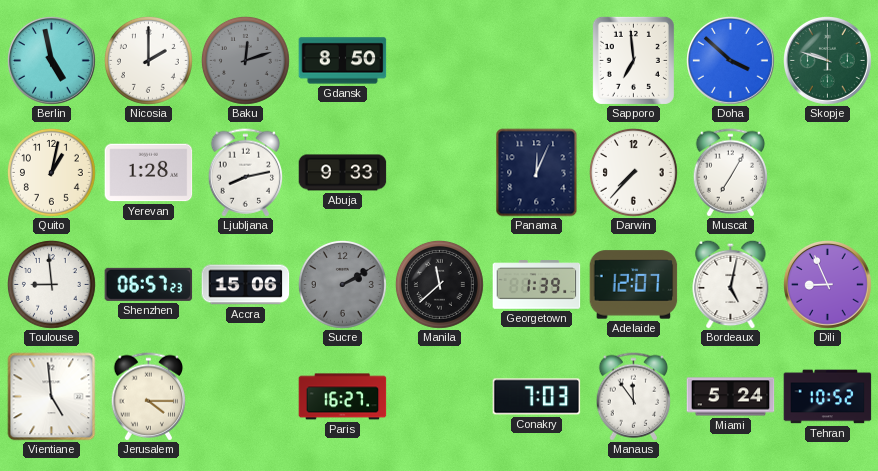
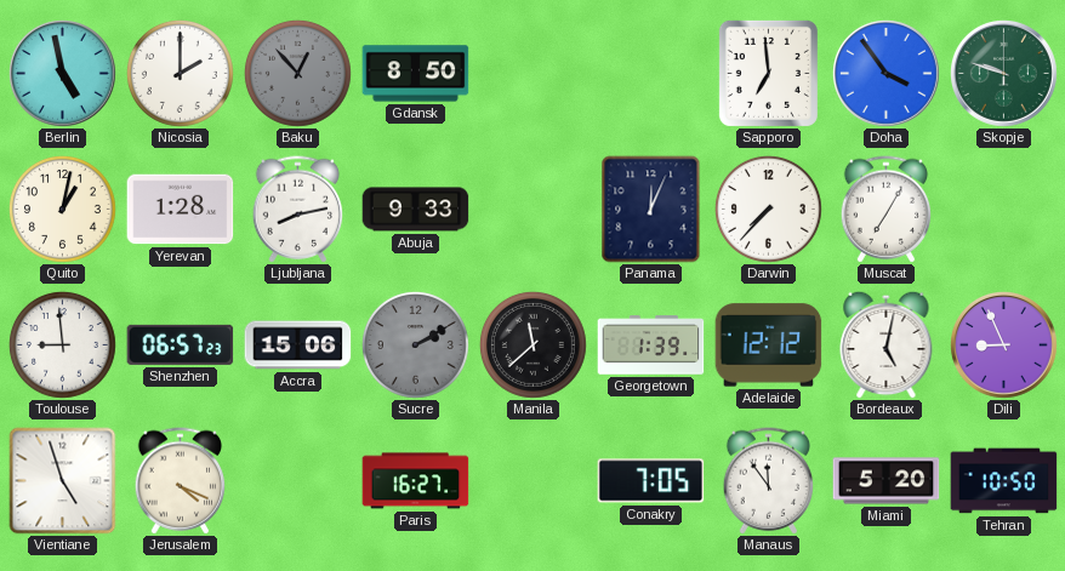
Baku: 12:12 -> 12:53 (297, 73)
Doha: 3:52 -> 3:54 (887, 74)
Adelaide: 12:07 -> 12:12 (769, 346)
Vientiane: 4:59 -> 4:57 (63, 481)
Jerusalem: 4:15 -> 4:19 (180, 481)
Conakry: 7:03 -> 7:05 (651, 481)
Miami: 5:24 -> 5:20 (887, 481)
Tehran: 10:52 -> 10:50 (1004, 481)
